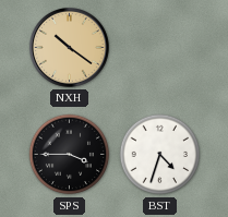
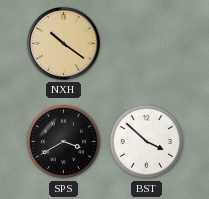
SPS: 3:45 -> 3:40 (64, 142)
BST: 4:33 -> 3:52 (147, 142)
